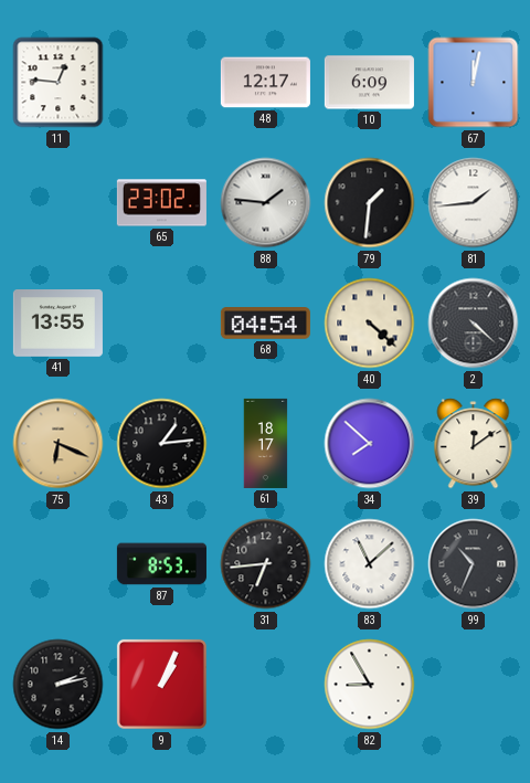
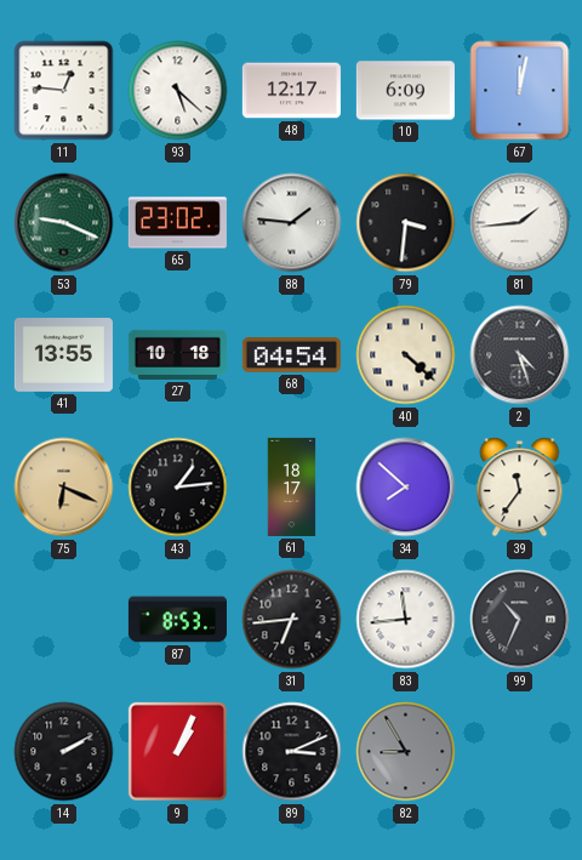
93: none -> 5:22 (178, 91)
53: none -> 9:19 (64, 223)
79: 1:31 -> 3:31 (406, 223)
27: none -> 10:18 (177, 354)
2: 4:22 -> 4:27 (520, 355)
39: 12:09 -> 11:36 (520, 488)
83: 11:08 -> 11:44 (406, 620)
14: 2:13 -> 2:10 (64, 752)
89: none -> 3:11 (292, 752)
82 dial: white -> grey (406, 752)
